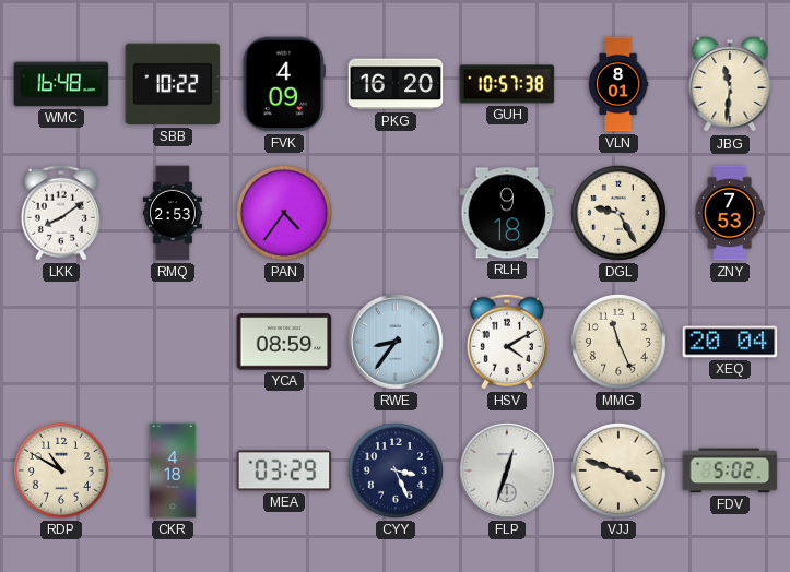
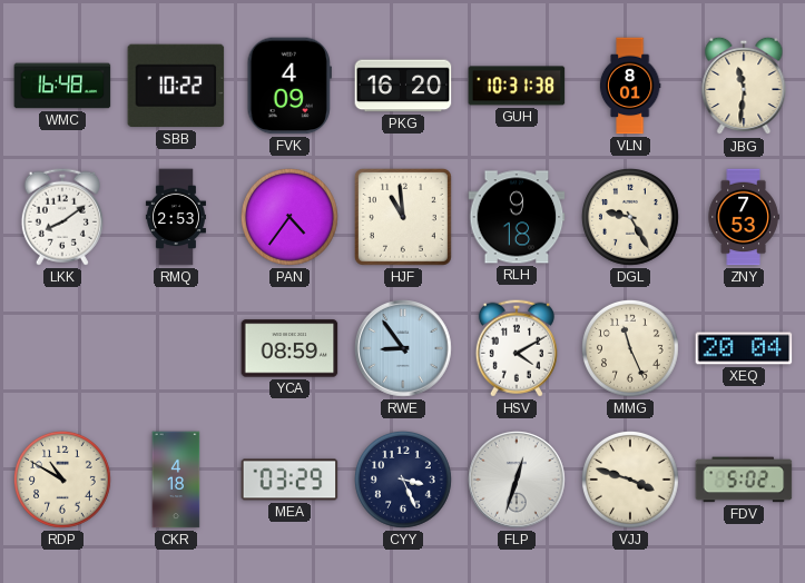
GUH: 10:57 -> 10:31 (517, 86)
HJF: none -> 10:59 (403, 217)
RWE: 8:36 -> 8:54 (404, 349)
